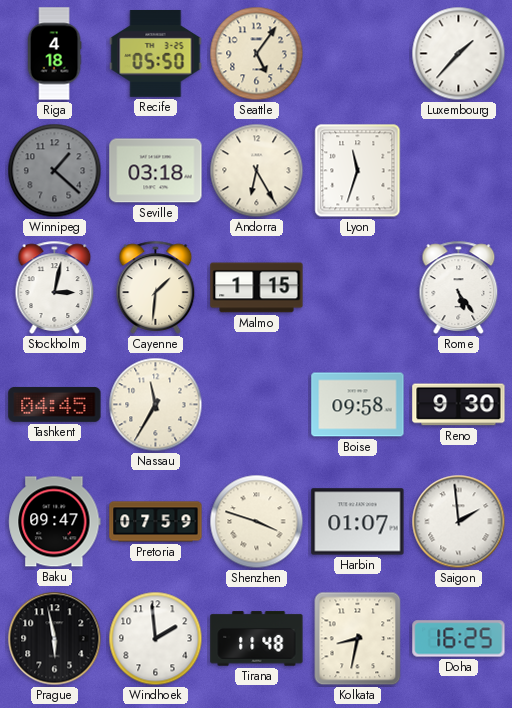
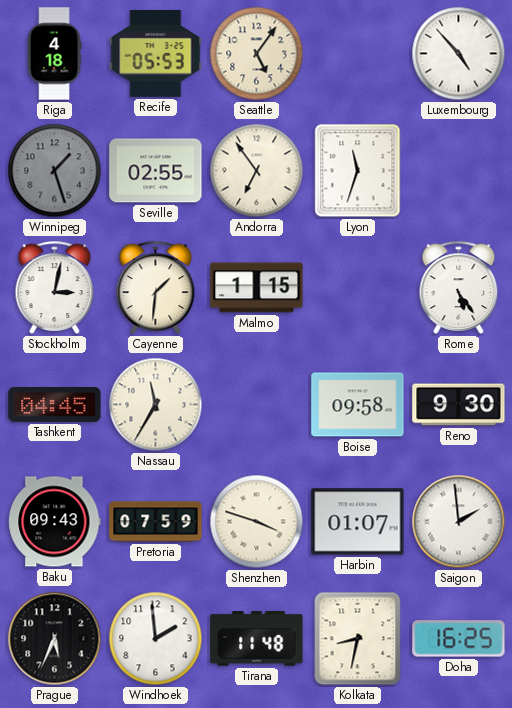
Recife: 05:50 -> 05:53 (156, 54)
Luxembourg: 1:37 -> 4:53 (459, 54)
Winnipeg: 1:22 -> 1:27 (55, 171)
Seville: 03:18 -> 02:55 (156, 171)
Andorra: 6:25 -> 6:54 (257, 171)
Baku: 09:47 -> 09:43 (55, 522)
Prague: 5:58 -> 5:34 (55, 639)
